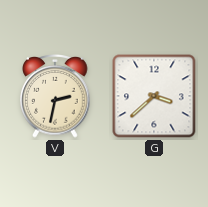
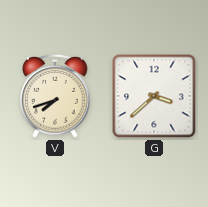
V: 2:32 -> 7:42 (55, 97)
